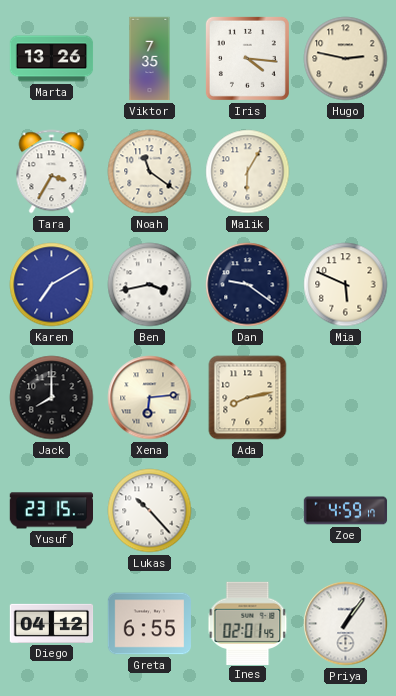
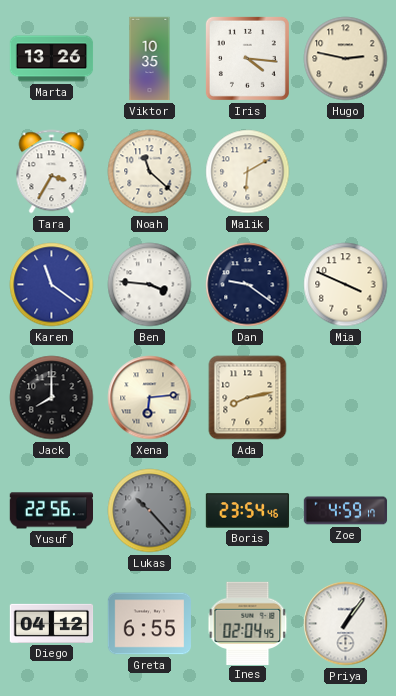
Viktor: 7:35 -> 10:35 (150, 59)
Noah: 11:21 -> 11:22 (150, 172)
Malik: 6:05 -> 6:10 (248, 172)
Karen: 7:10 -> 11:21 (52, 285)
Ben: 3:43 -> 3:46 (150, 285)
Mia: 5:49 -> 3:49 (346, 285)
Yusuf: 23:15 -> 22:56 (51, 511)
Lukas dial: white -> grey (150, 511)
Boris: none -> 23:54 (248, 511)
Ines: 02:01 -> 02:04 (248, 623)
